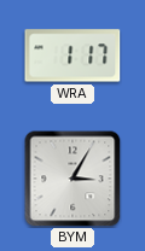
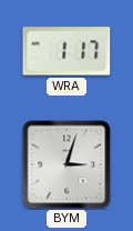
BYM: 3:05 -> 3:03 (66, 164)
